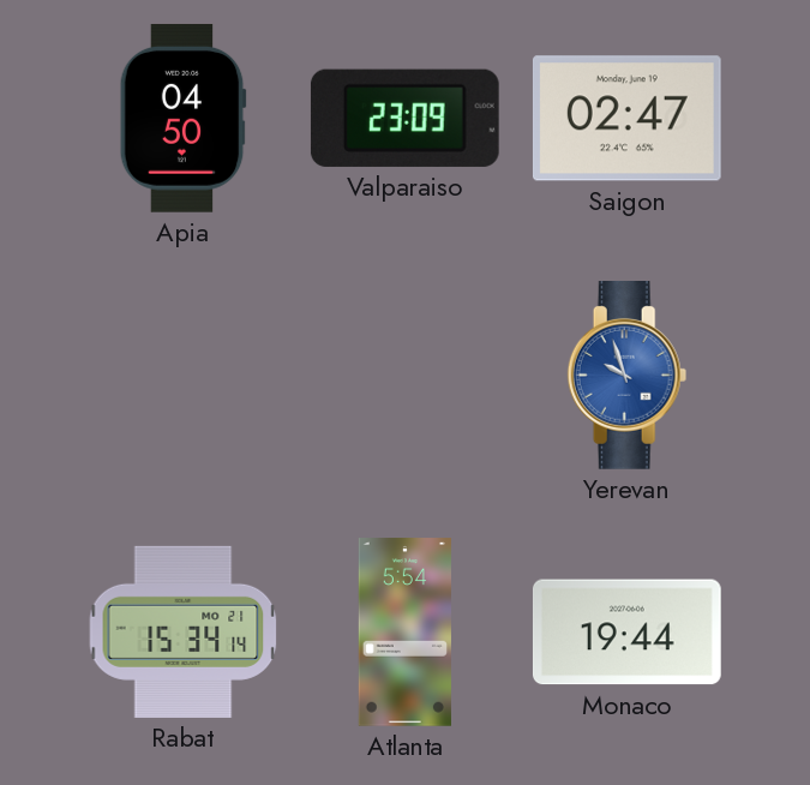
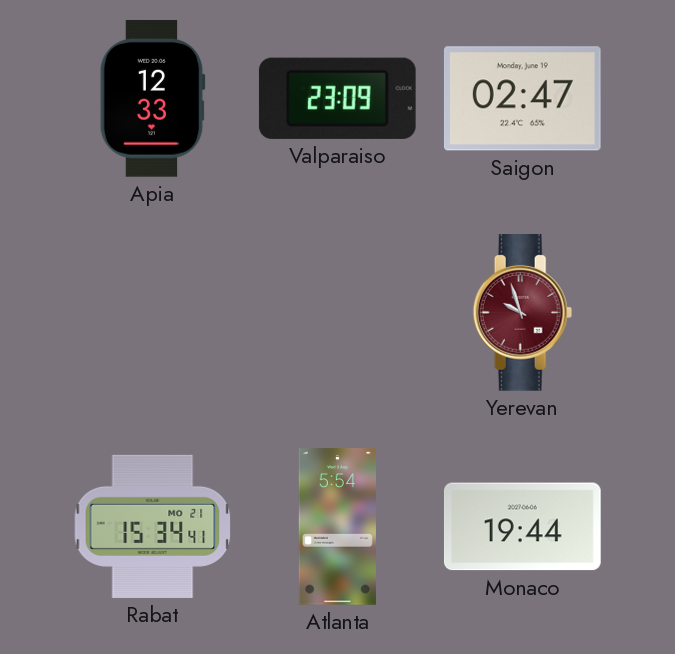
Apia: 04:50 -> 12:33 (152, 98)
Yerevan dial: blue -> burgundy (523, 313)
Rabat: 15:34:14 -> 15:34:41 (153, 526)
